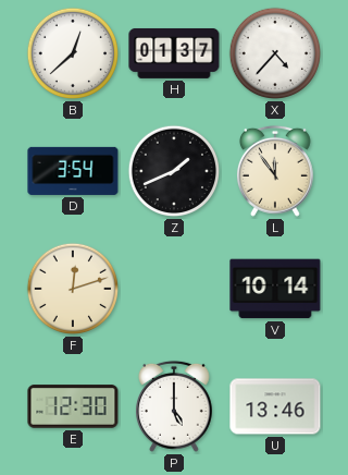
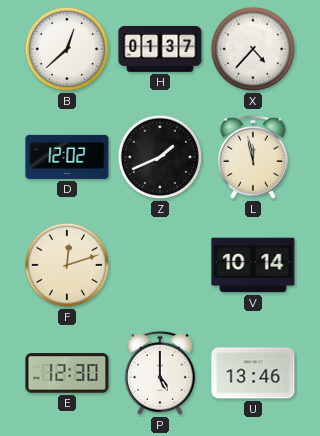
D: 3:54 -> 12:02 (67, 157)
L: 11:54 -> 11:58 (253, 157)
